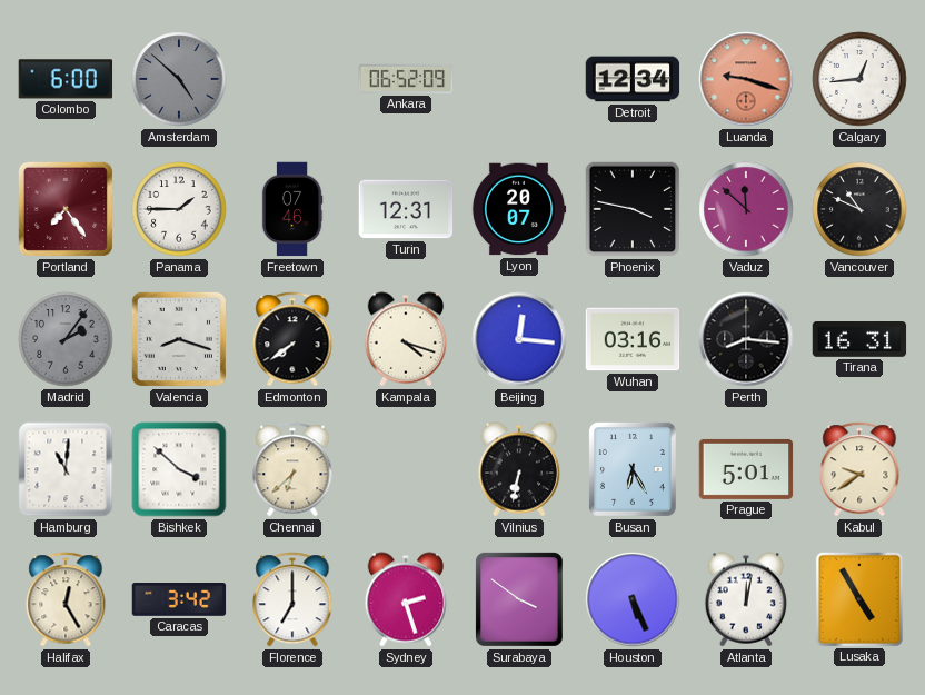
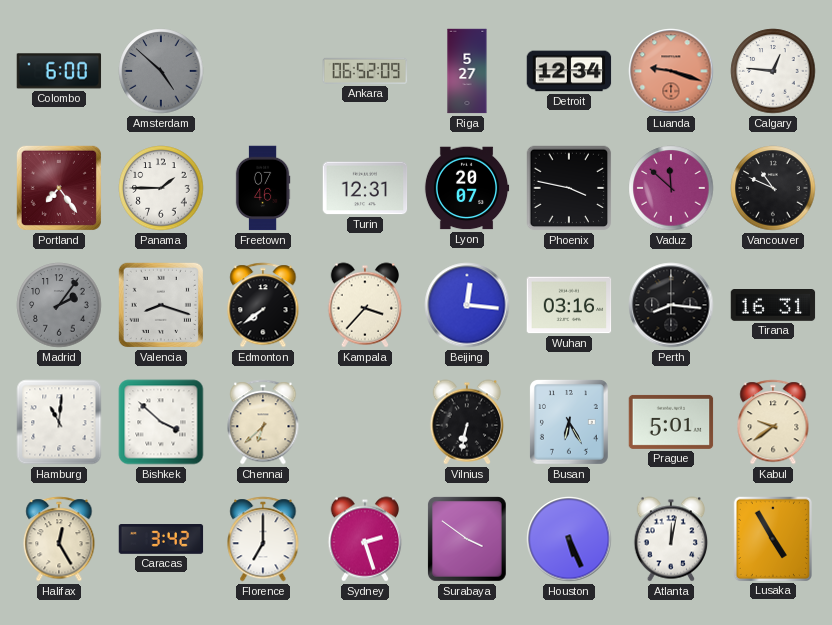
Riga: none -> 5:27 (467, 71)
Calgary: 12:44 -> 12:46 (773, 71)
Kampala: 4:18 -> 3:37 (365, 305)
